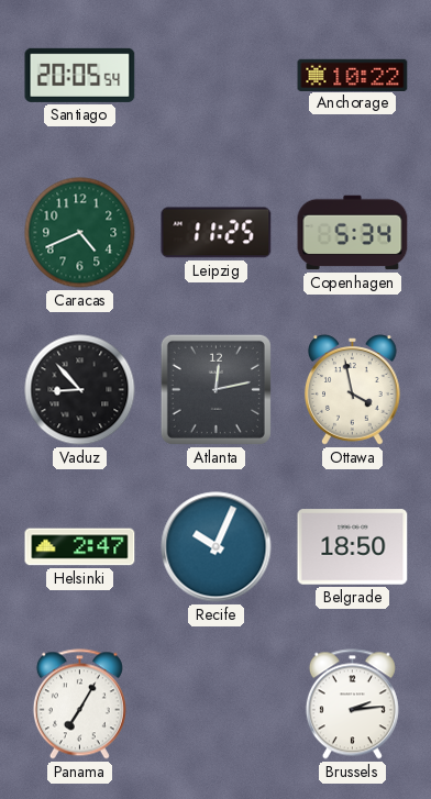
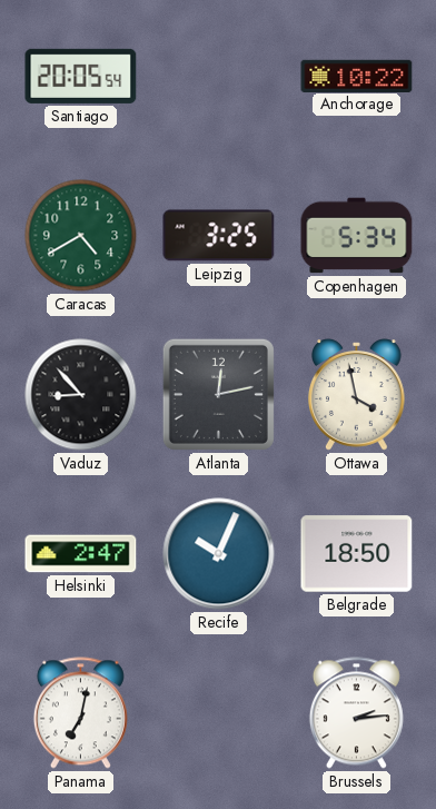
Caracas: 4:41 -> 4:40 (81, 236)
Leipzig: 11:25 -> 3:25 (219, 236)
Panama: 7:05 -> 7:02 (80, 713)
